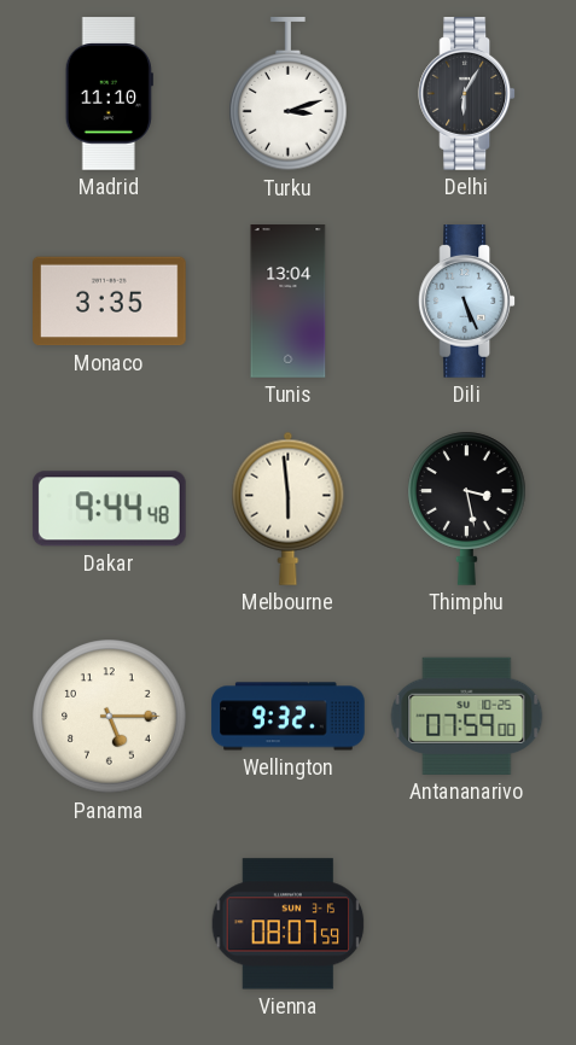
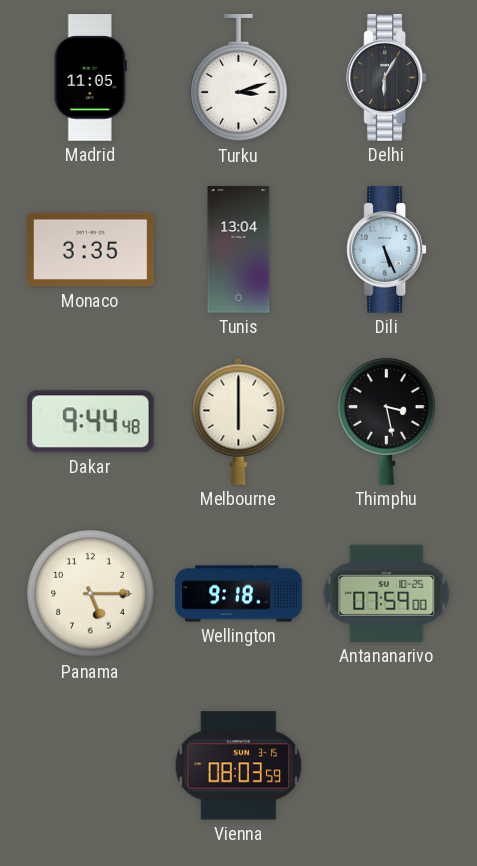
Madrid: 11:10 -> 11:05 (90, 78)
Melbourne: 5:59 -> 6:00 (239, 421)
Wellington: 9:32 -> 9:18 (239, 594)
Vienna: 08:07 -> 08:03 (239, 766)
